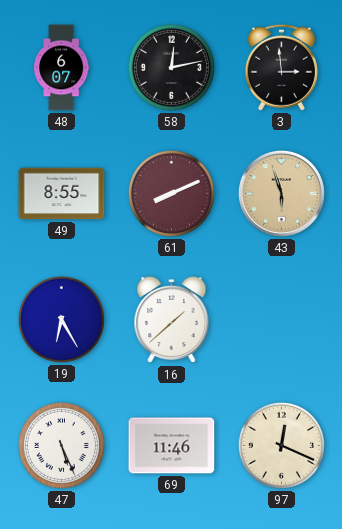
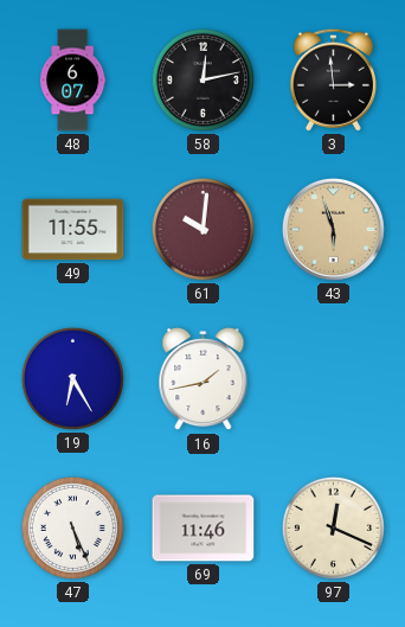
49: 8:55 -> 11:55 (73, 230)
61: 8:11 -> 10:01 (202, 229)
16: 1:38 -> 1:43 (204, 379)
